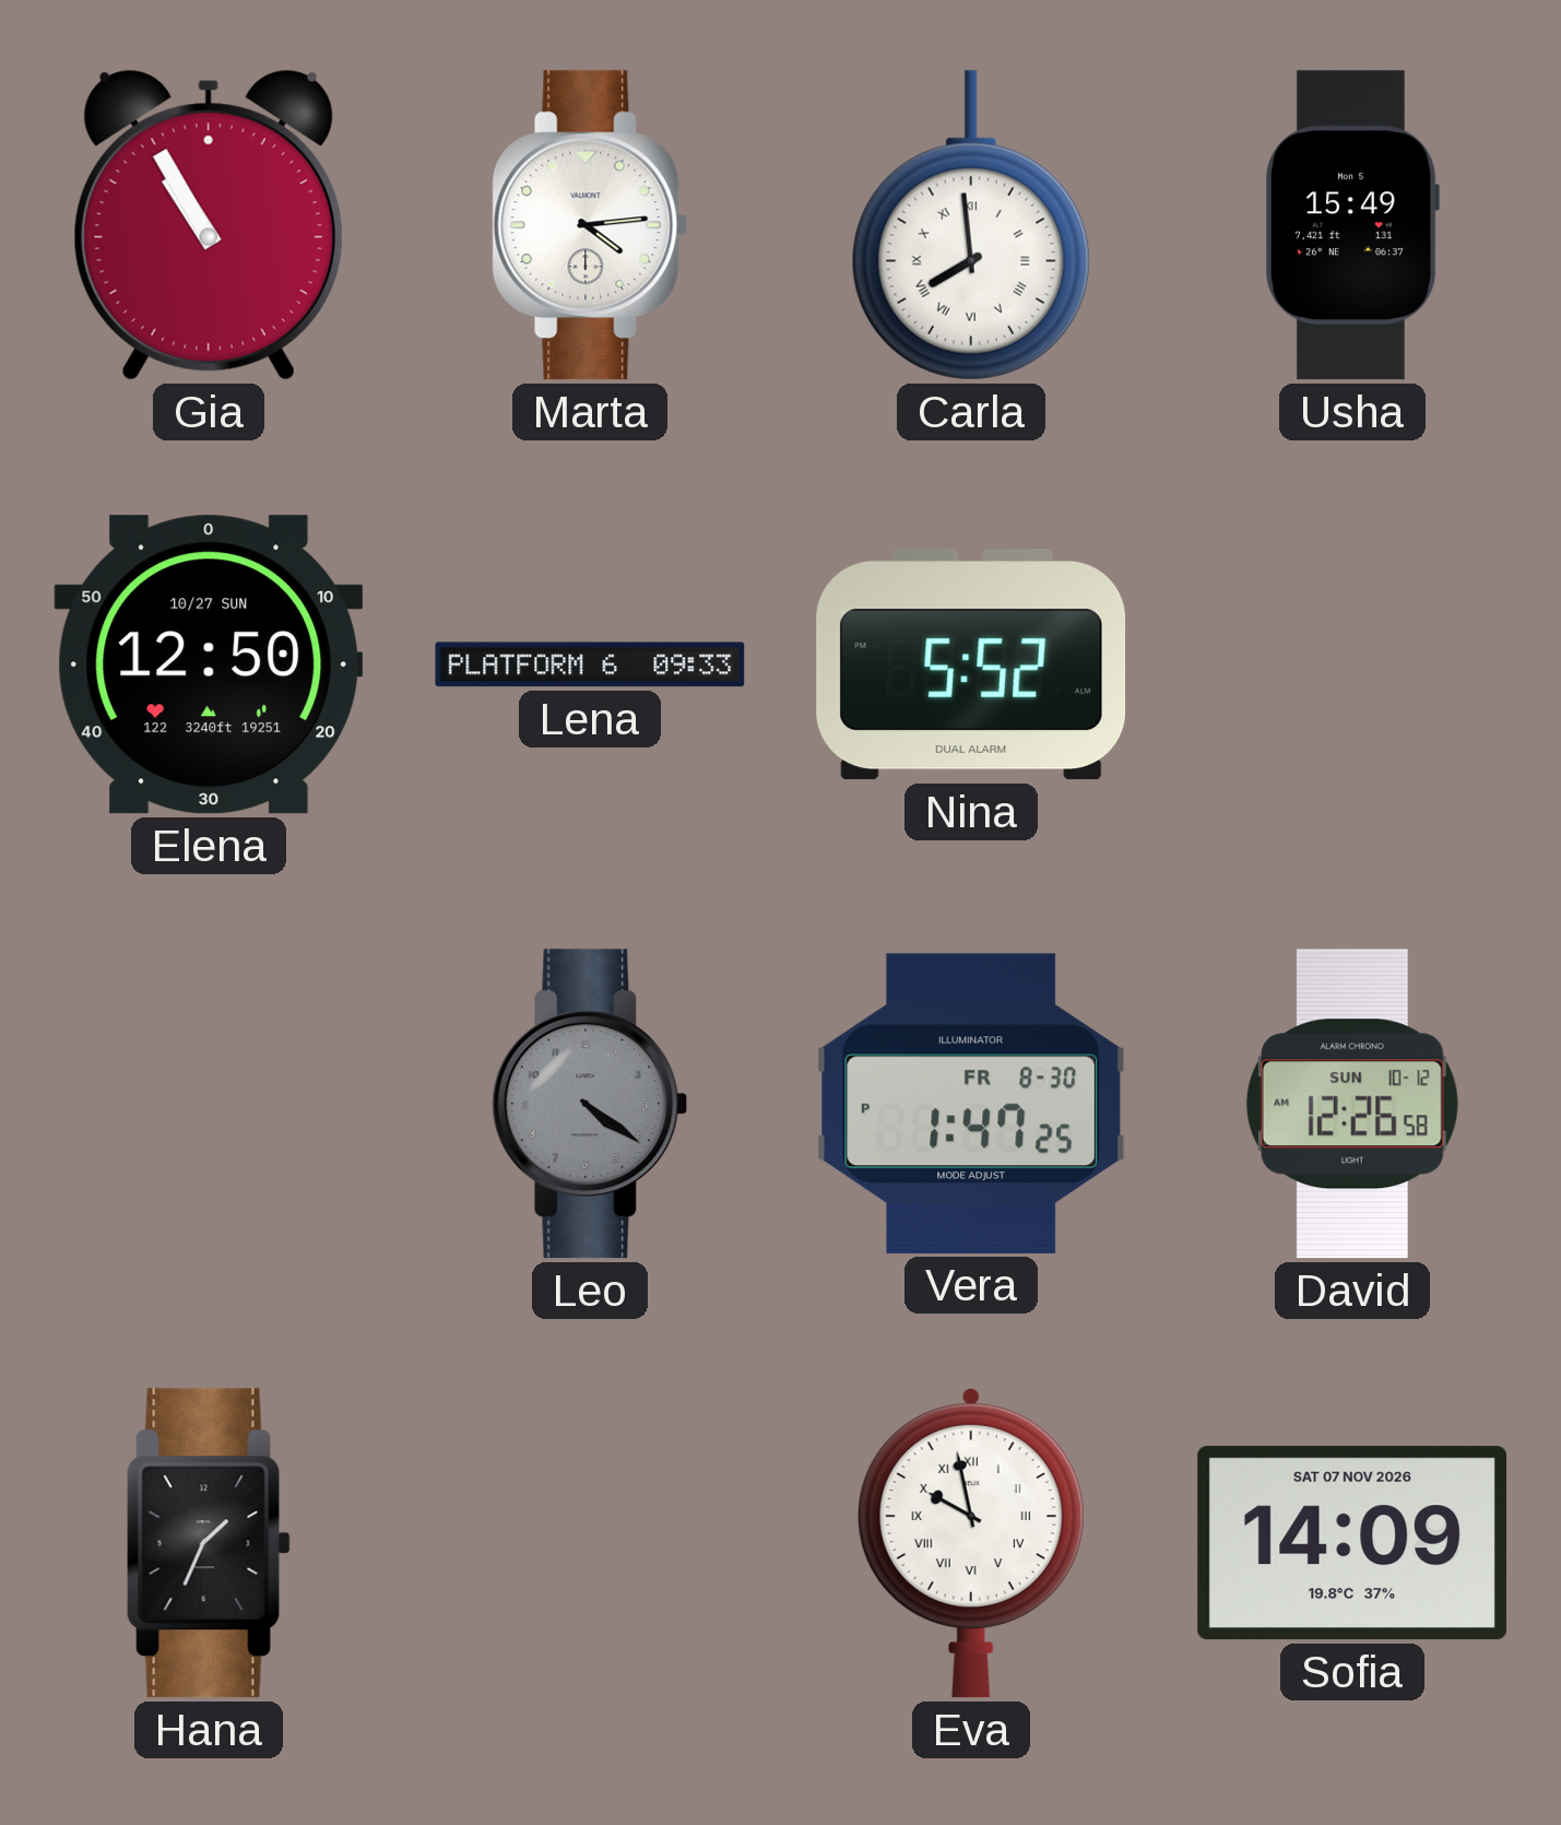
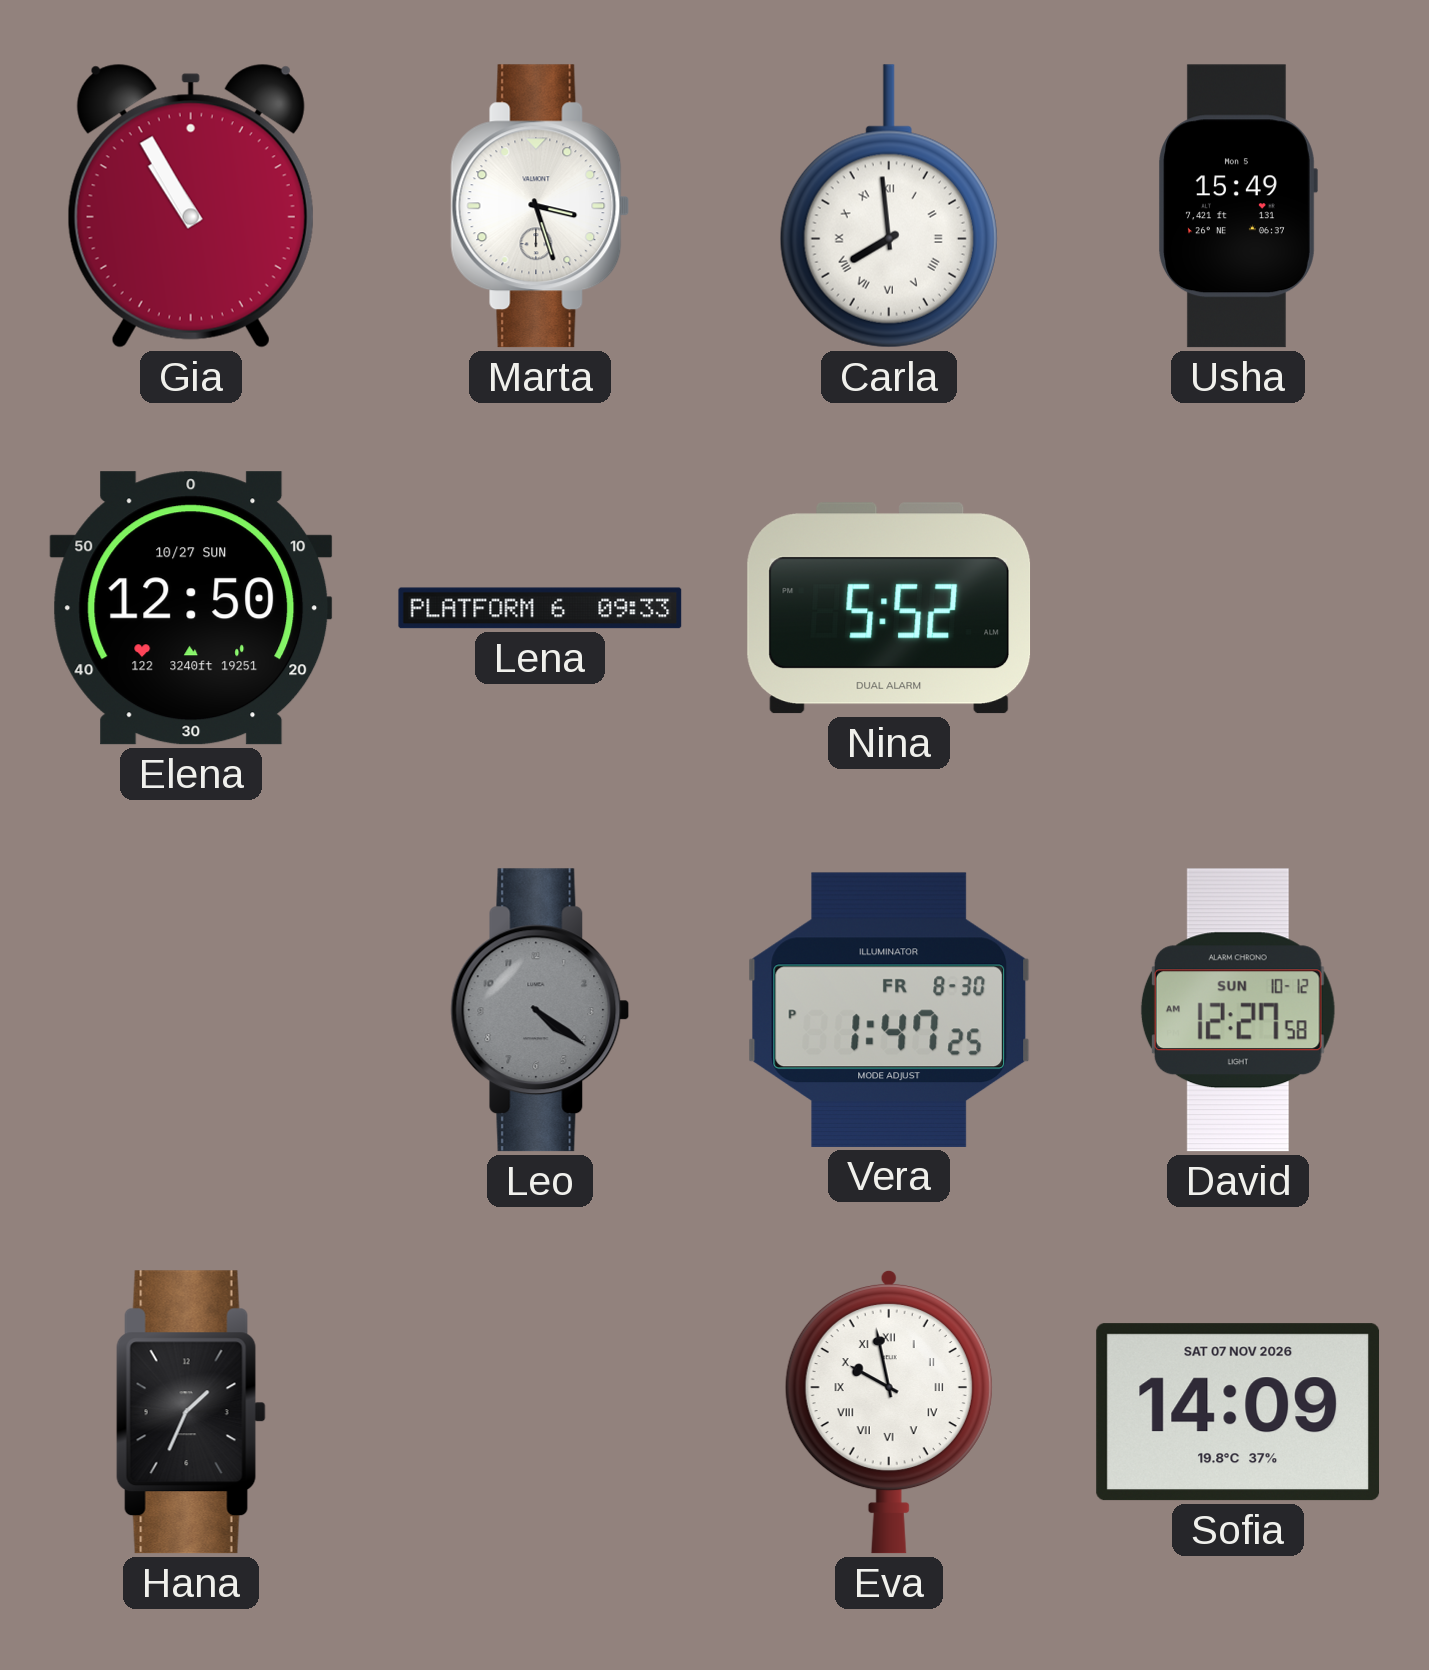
Marta: 4:14 -> 3:27 (540, 206)
David: 12:26 -> 12:27 (1238, 1010)
